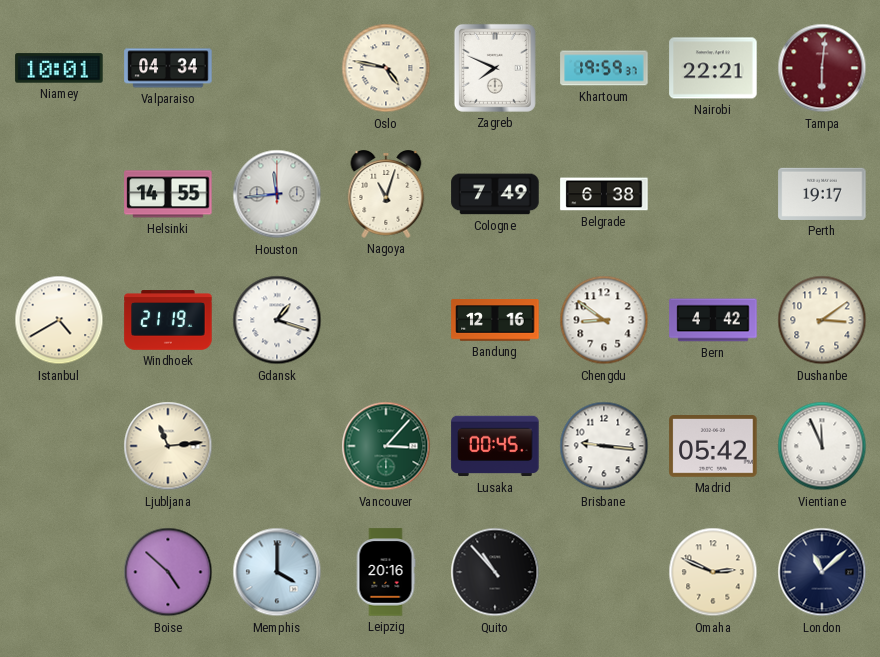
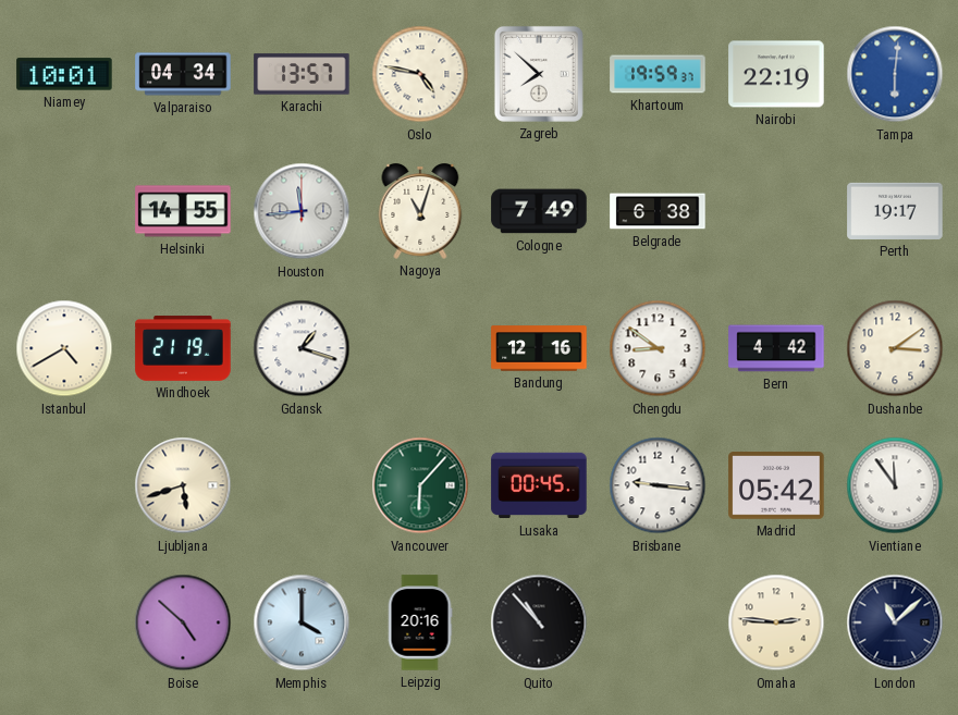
Karachi: none -> 13:57 (302, 74)
Zagreb: 7:49 -> 7:52 (539, 74)
Nairobi: 22:21 -> 22:19 (776, 74)
Tampa dial: burgundy -> blue (895, 74)
Ljubljana: 11:14 -> 5:42 (183, 485)
Vancouver: 3:07 -> 6:07 (420, 485)
Vientiane: 11:56 -> 11:54 (895, 485)
Omaha: 2:49 -> 2:46 (776, 622)
